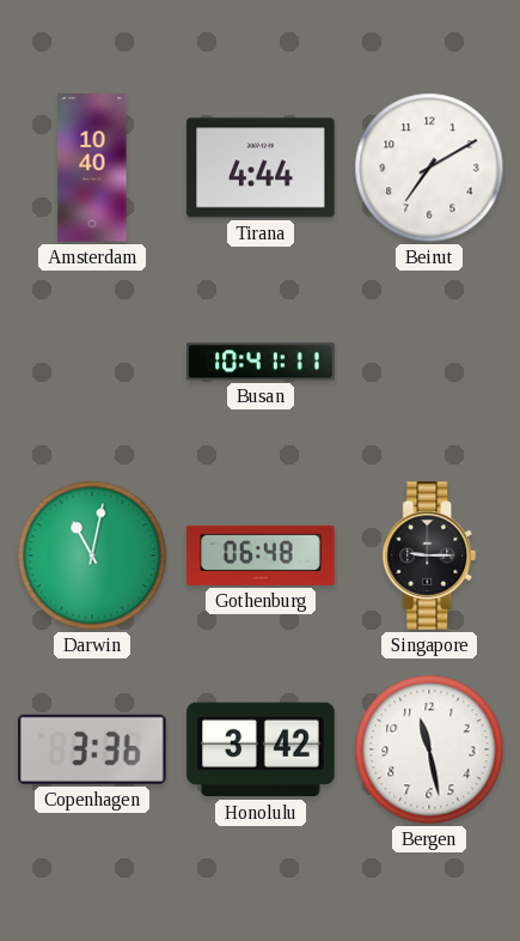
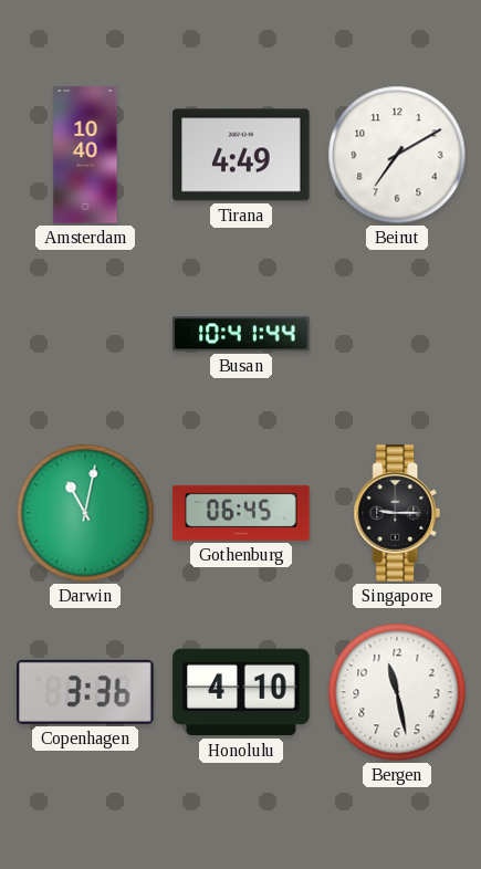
Tirana: 4:44 -> 4:49 (241, 155)
Busan: 10:41:11 -> 10:41:44 (241, 334)
Gothenburg: 06:48 -> 06:45 (241, 513)
Honolulu: 3:42 -> 4:10 (241, 692)
